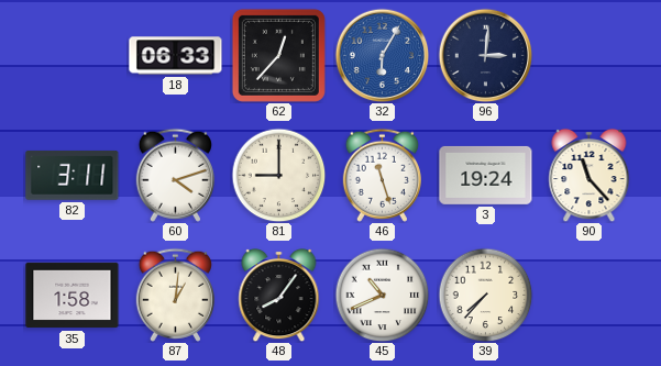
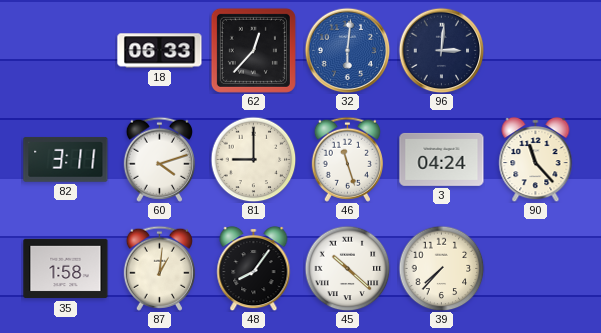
32: 6:05 -> 6:01 (347, 50)
3: 19:24 -> 04:24 (442, 159)
45: 10:41 -> 10:22 (347, 268)
